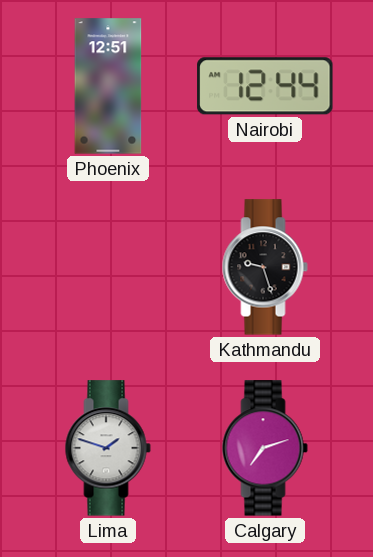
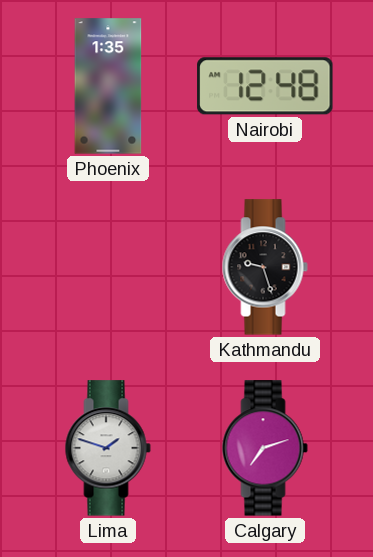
Phoenix: 12:51 -> 1:35 (108, 86)
Nairobi: 12:44 -> 12:48 (265, 86)
